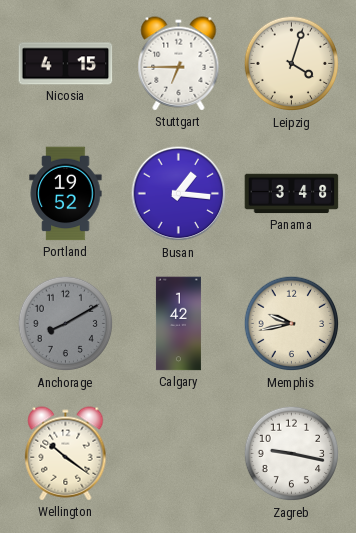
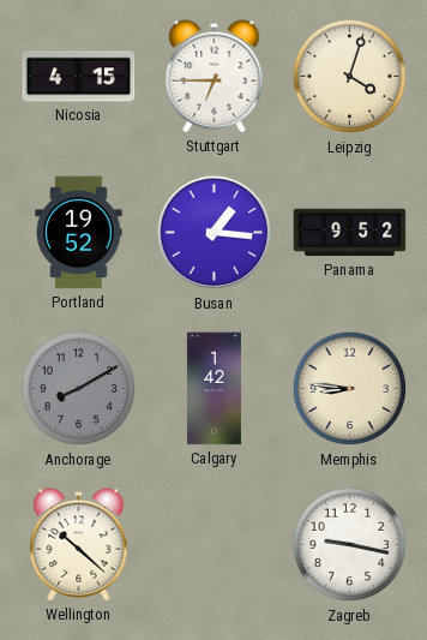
Panama: 3:48 -> 9:52 (350, 233)
Memphis: 9:43 -> 8:46 (350, 389)
Wellington: 10:21 -> 10:22 (79, 545)
